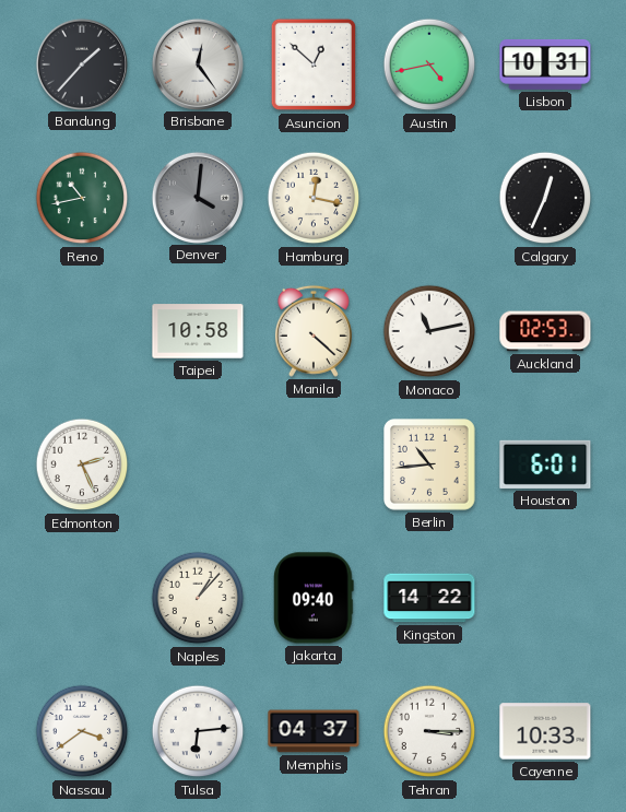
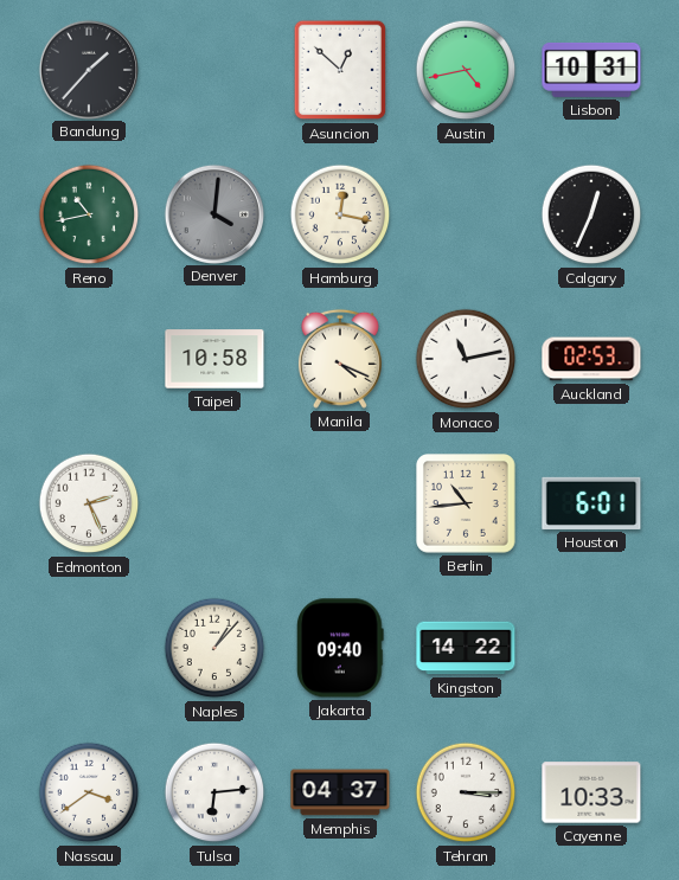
Brisbane: 12:24 -> none (197, 63)
Manila: 4:22 -> 4:19 (340, 359)
